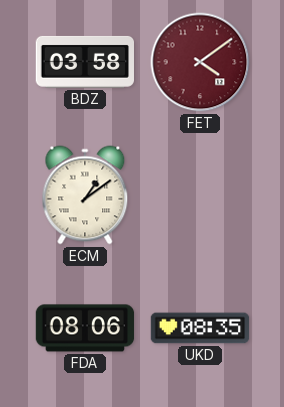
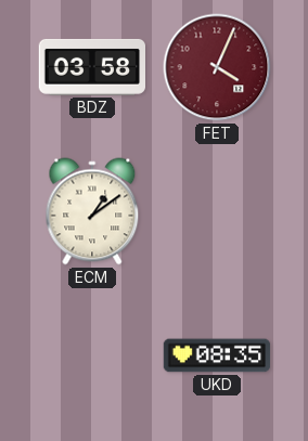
FET: 4:09 -> 4:04 (217, 67)
FDA: 08:06 -> none (85, 328)
